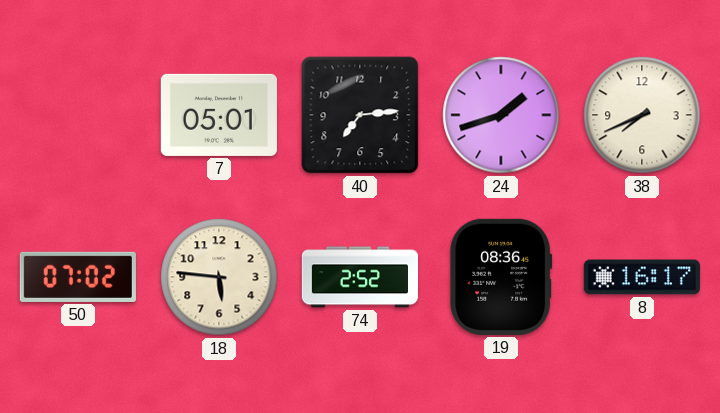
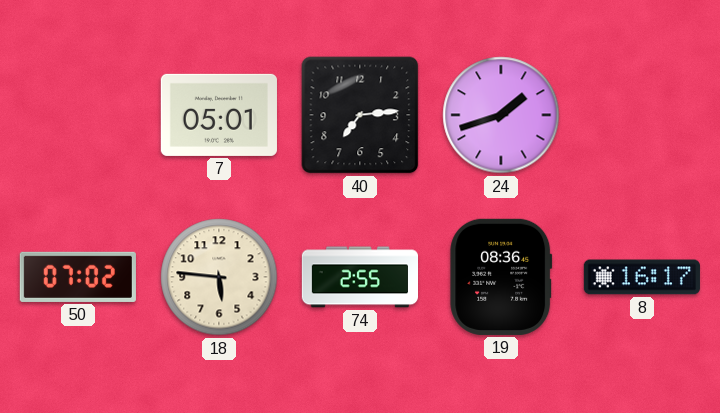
38: 7:41 -> none (642, 115)
74: 2:52 -> 2:55 (359, 277)
